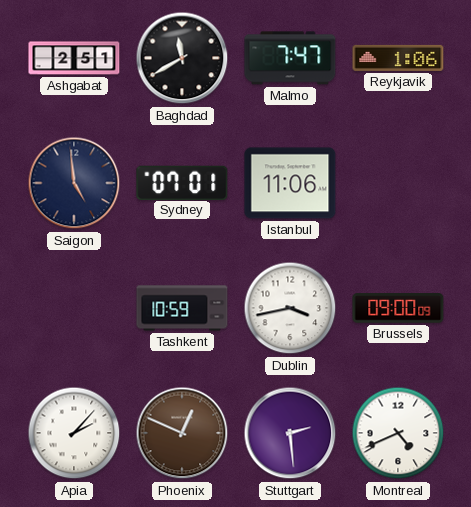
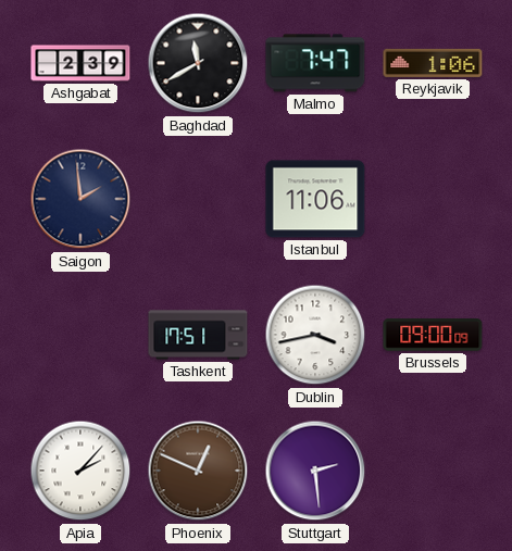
Ashgabat: 2:51 -> 2:39 (80, 63)
Saigon: 4:59 -> 1:59 (80, 199)
Sydney: 07:01 -> none (182, 182)
Tashkent: 10:59 -> 17:51 (198, 335)
Montreal: 4:41 -> none (398, 433)
